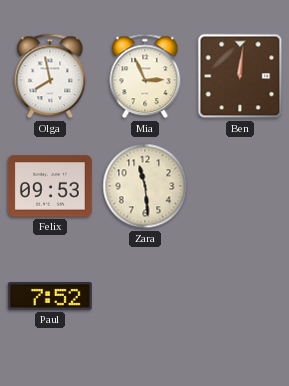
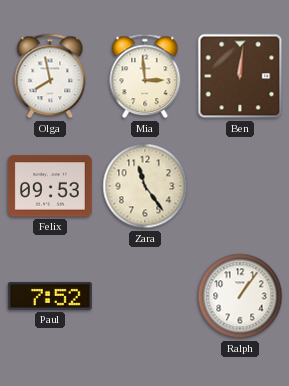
Mia: 2:56 -> 2:59 (145, 76)
Zara: 11:29 -> 11:24 (145, 186)
Ralph: none -> 1:06 (240, 296)
